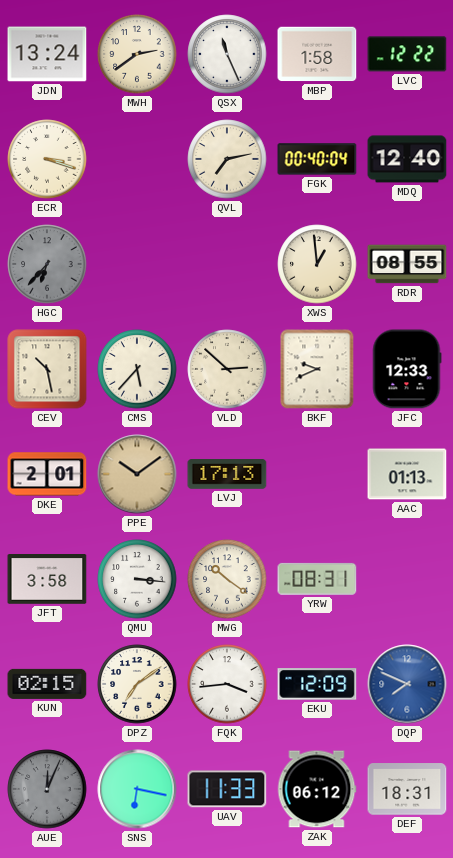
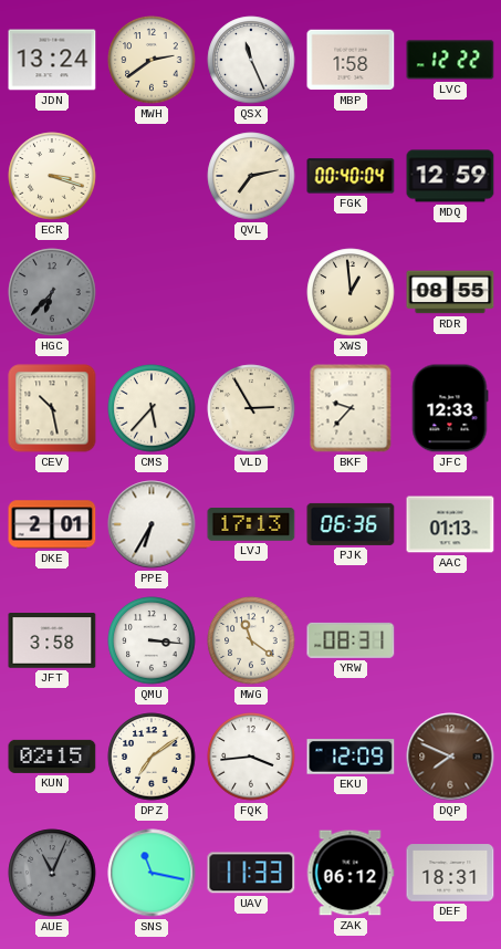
MDQ: 12:40 -> 12:59 (450, 176)
VLD: 2:52 -> 2:55 (251, 408)
BKF: 9:41 -> 9:37 (351, 408)
PPE: 10:09 -> 6:35 (152, 524)
PPE dial: champagne -> white (152, 524)
PJK: none -> 06:36 (351, 524)
MWG: 10:21 -> 11:21 (251, 640)
DQP dial: blue -> brown (450, 757)
AUE: 12:04 -> 11:04 (52, 873)
SNS: 6:17 -> 11:17 (152, 873)
